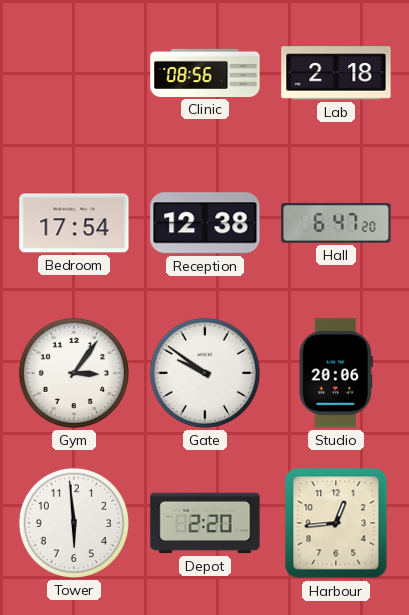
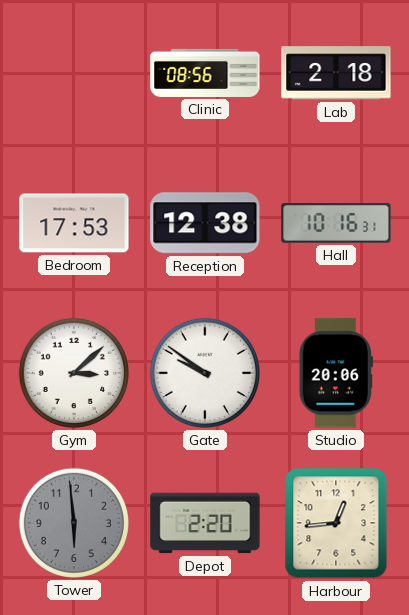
Bedroom: 17:54 -> 17:53 (74, 223)
Hall: 6:47 -> 10:16 (336, 223)
Gym: 3:06 -> 3:08 (74, 373)
Tower dial: white -> grey (74, 523)
